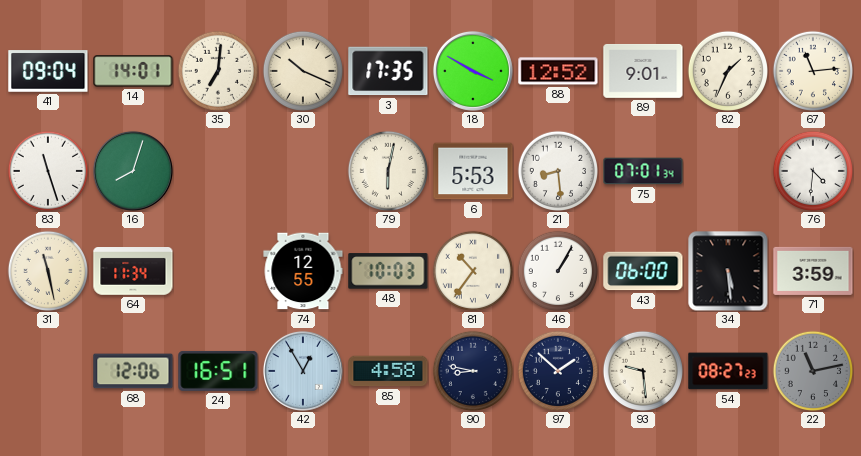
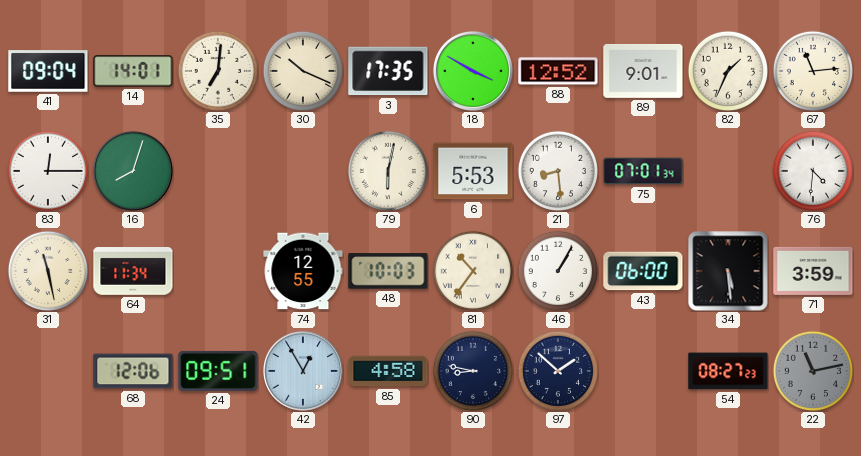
83: 11:27 -> 12:15 (47, 170)
24: 16:51 -> 09:51 (218, 371)
93: 9:29 -> none (642, 370)
